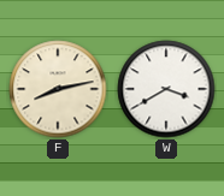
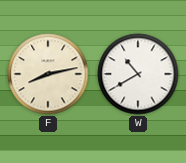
W: 3:40 -> 10:40 (138, 74)
